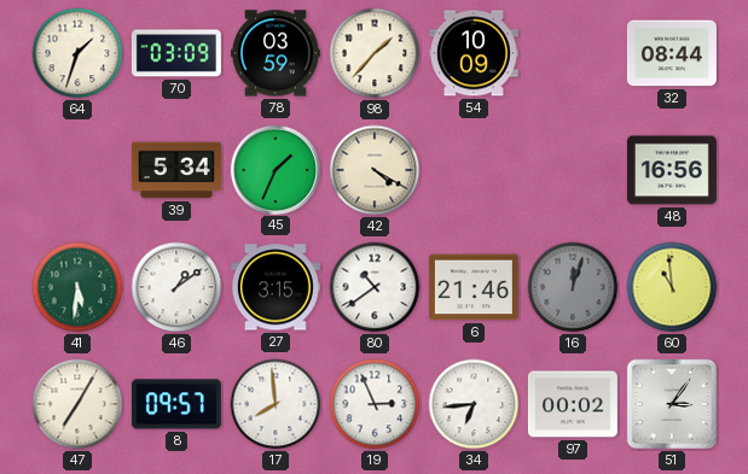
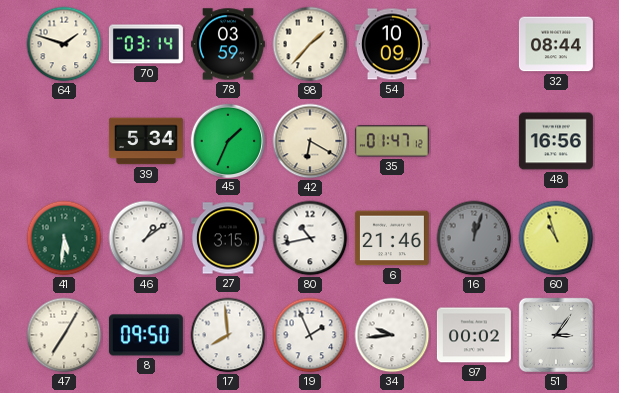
64: 1:33 -> 1:48 (64, 44)
70: 03:09 -> 03:14 (146, 44)
42: 4:20 -> 6:20 (310, 141)
35: none -> 01:47 (392, 141)
80: 10:39 -> 10:43 (310, 238)
60: 10:59 -> 10:57 (556, 238)
8: 09:57 -> 09:50 (146, 335)
19: 2:56 -> 1:56 (310, 335)
34: 6:44 -> 9:44 (392, 335)
